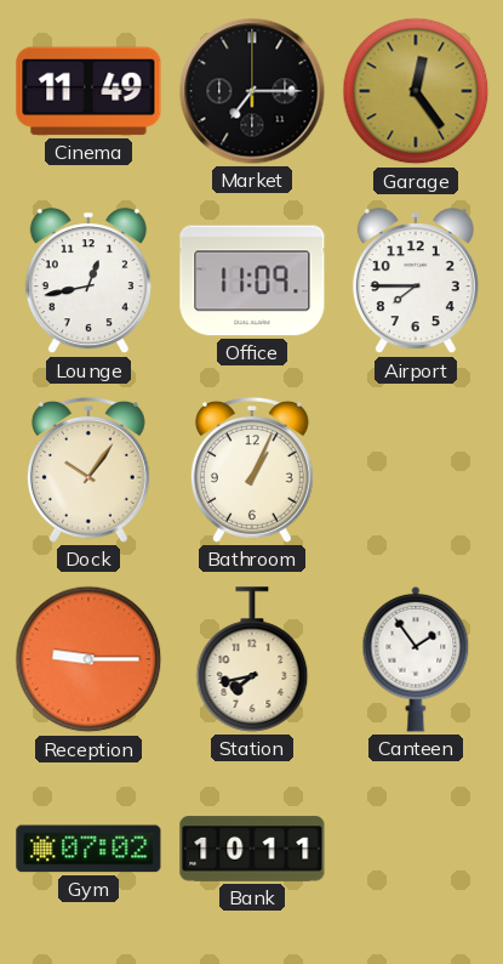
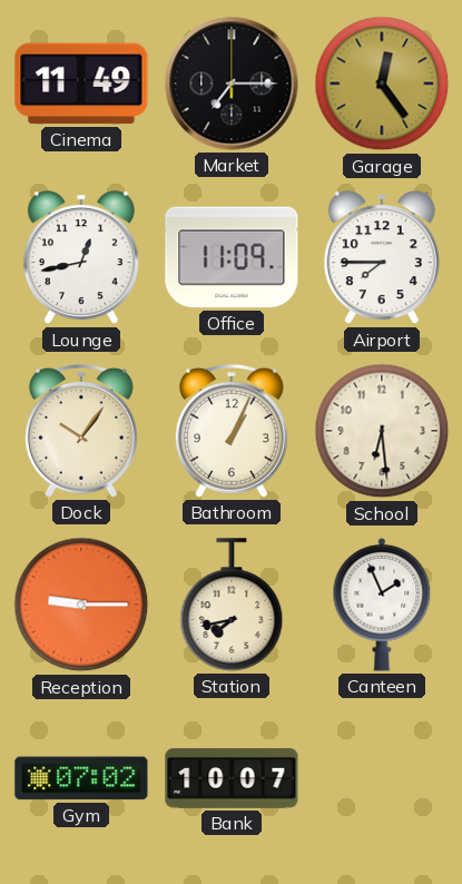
School: none -> 6:29 (382, 431)
Canteen: 1:54 -> 1:56 (382, 605)
Bank: 10:11 -> 10:07 (232, 778)
